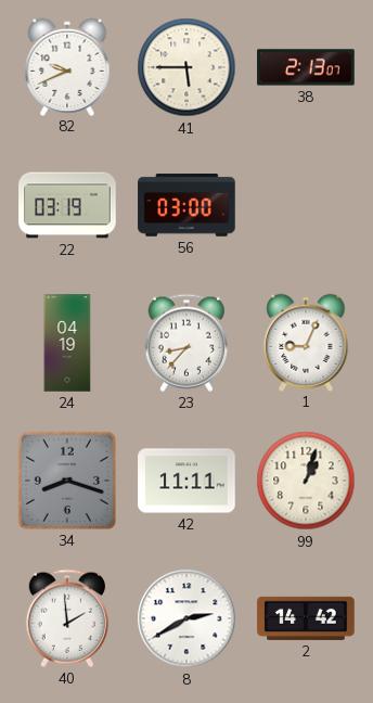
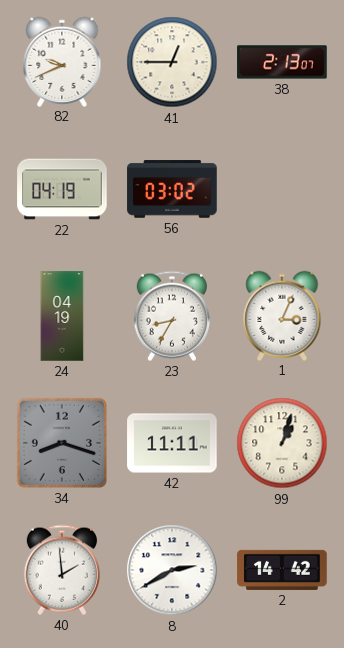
41: 5:45 -> 12:45 (172, 62)
22: 03:19 -> 04:19 (62, 189)
56: 03:00 -> 03:02 (172, 189)
23: 8:37 -> 8:35 (172, 316)
1: 9:04 -> 3:04 (282, 315)
